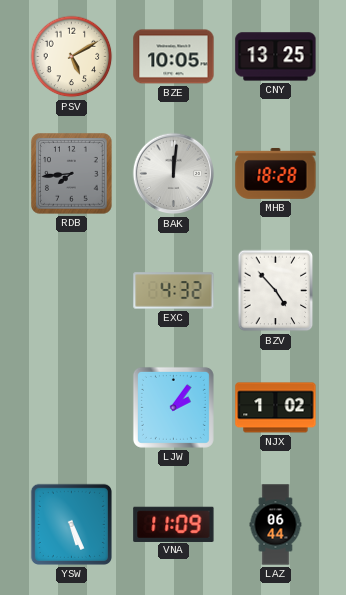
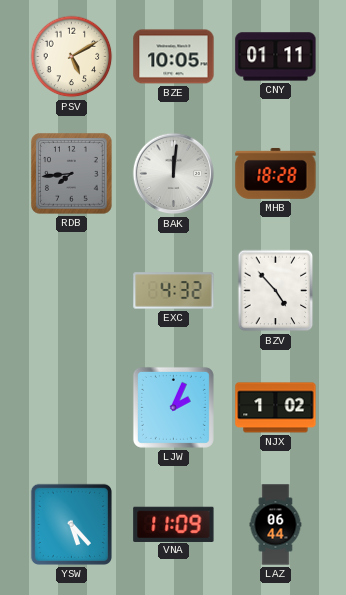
CNY: 13:25 -> 01:11 (276, 57)
LJW: 2:06 -> 2:04 (173, 407)
YSW: 5:26 -> 5:23 (71, 524)
